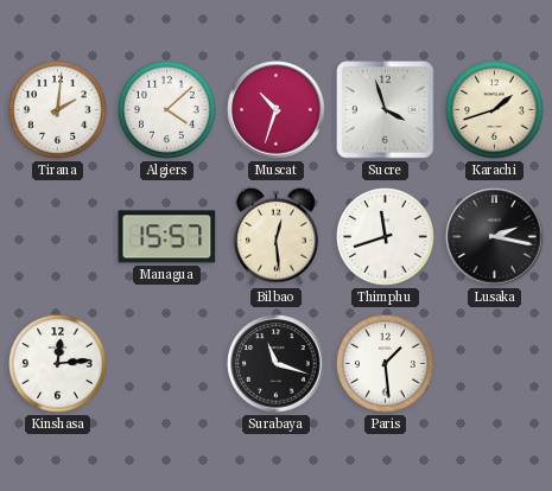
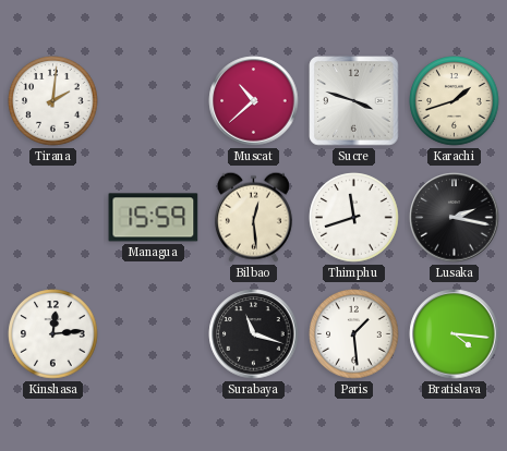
Algiers: 4:08 -> none (167, 110)
Muscat: 10:33 -> 10:38 (254, 101)
Sucre: 3:57 -> 3:48 (354, 101)
Managua: 15:57 -> 15:59 (154, 218)
Bratislava: none -> 4:16 (455, 334)
